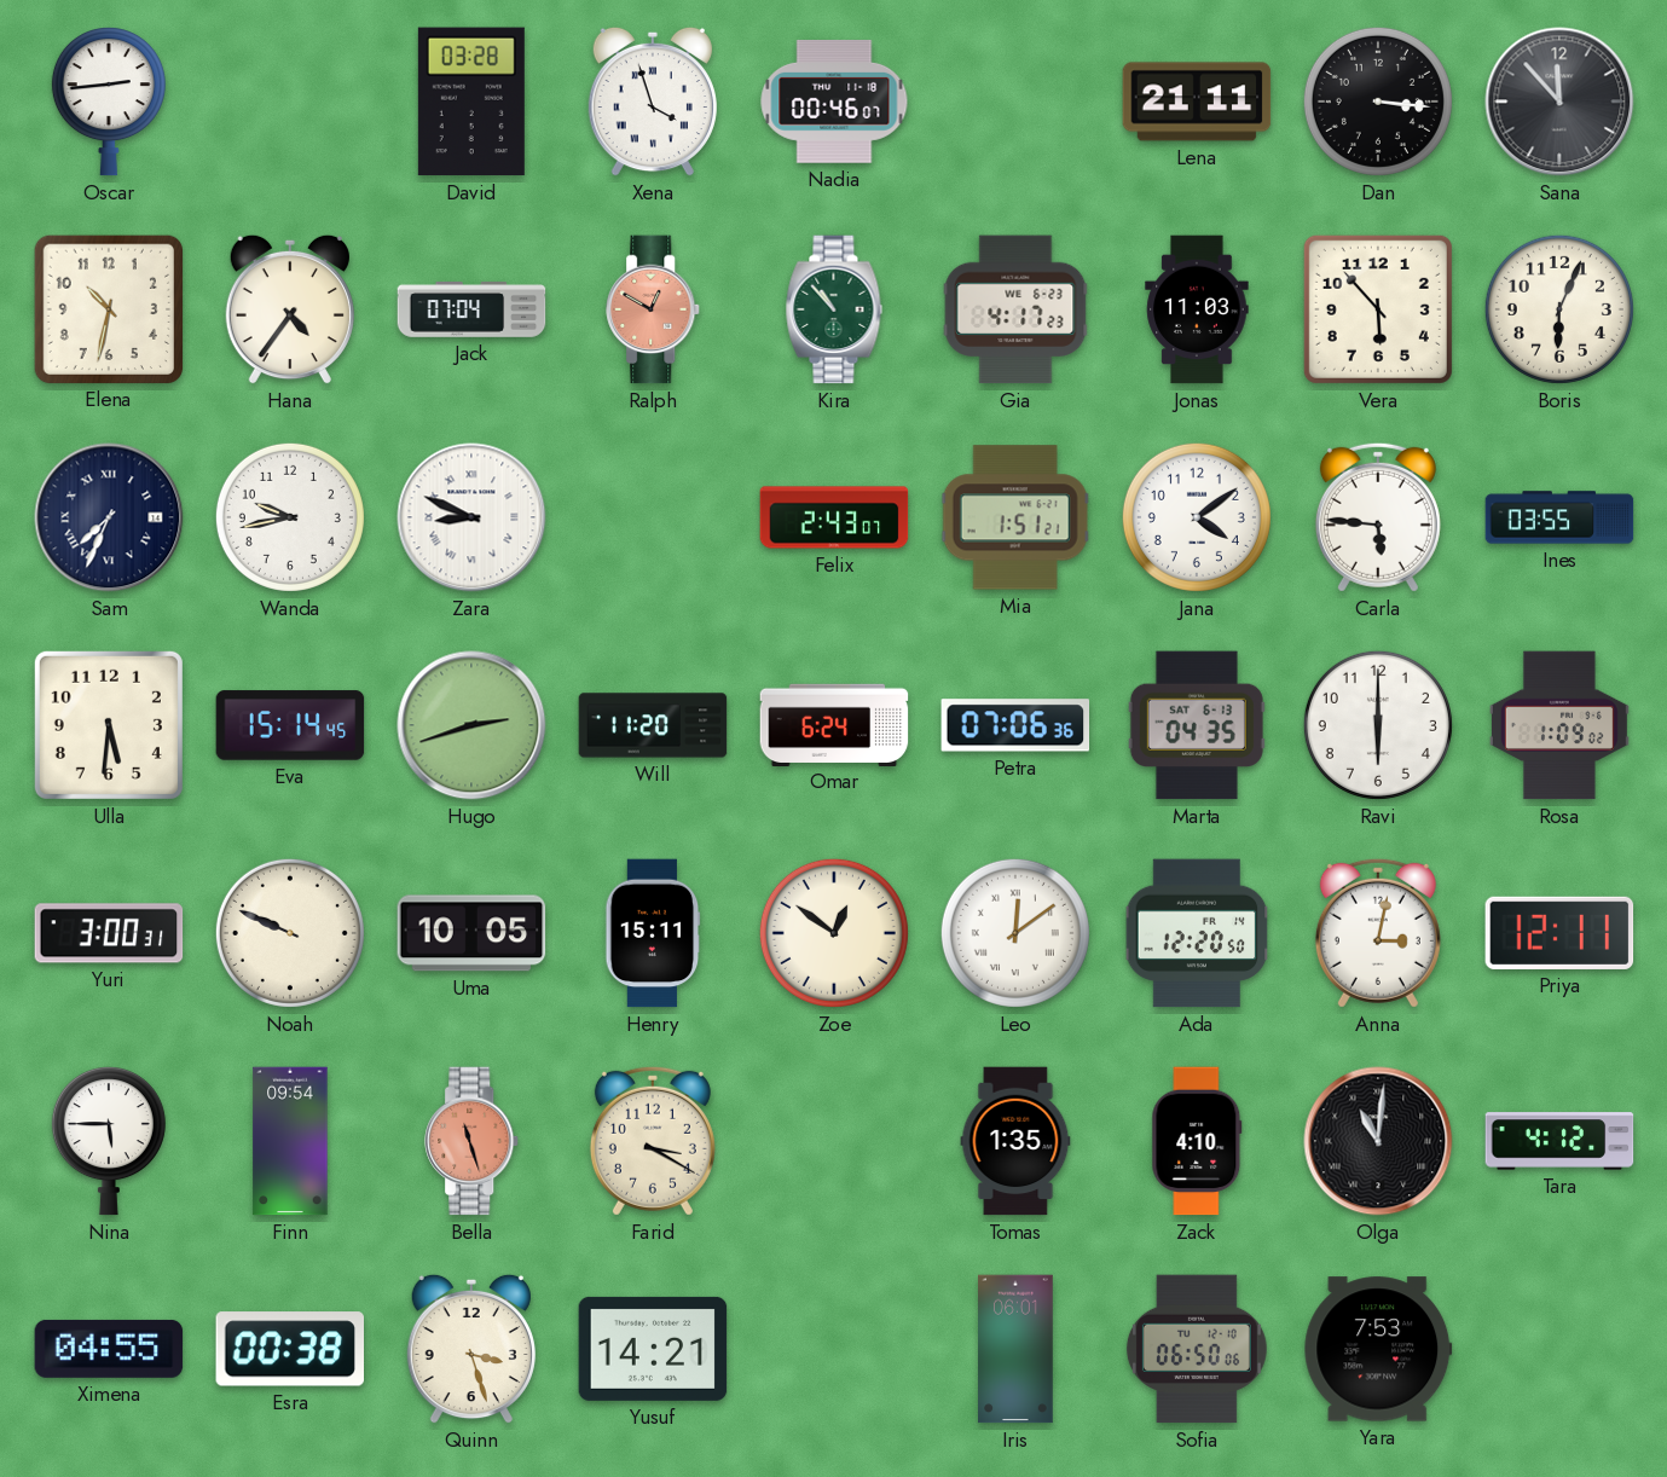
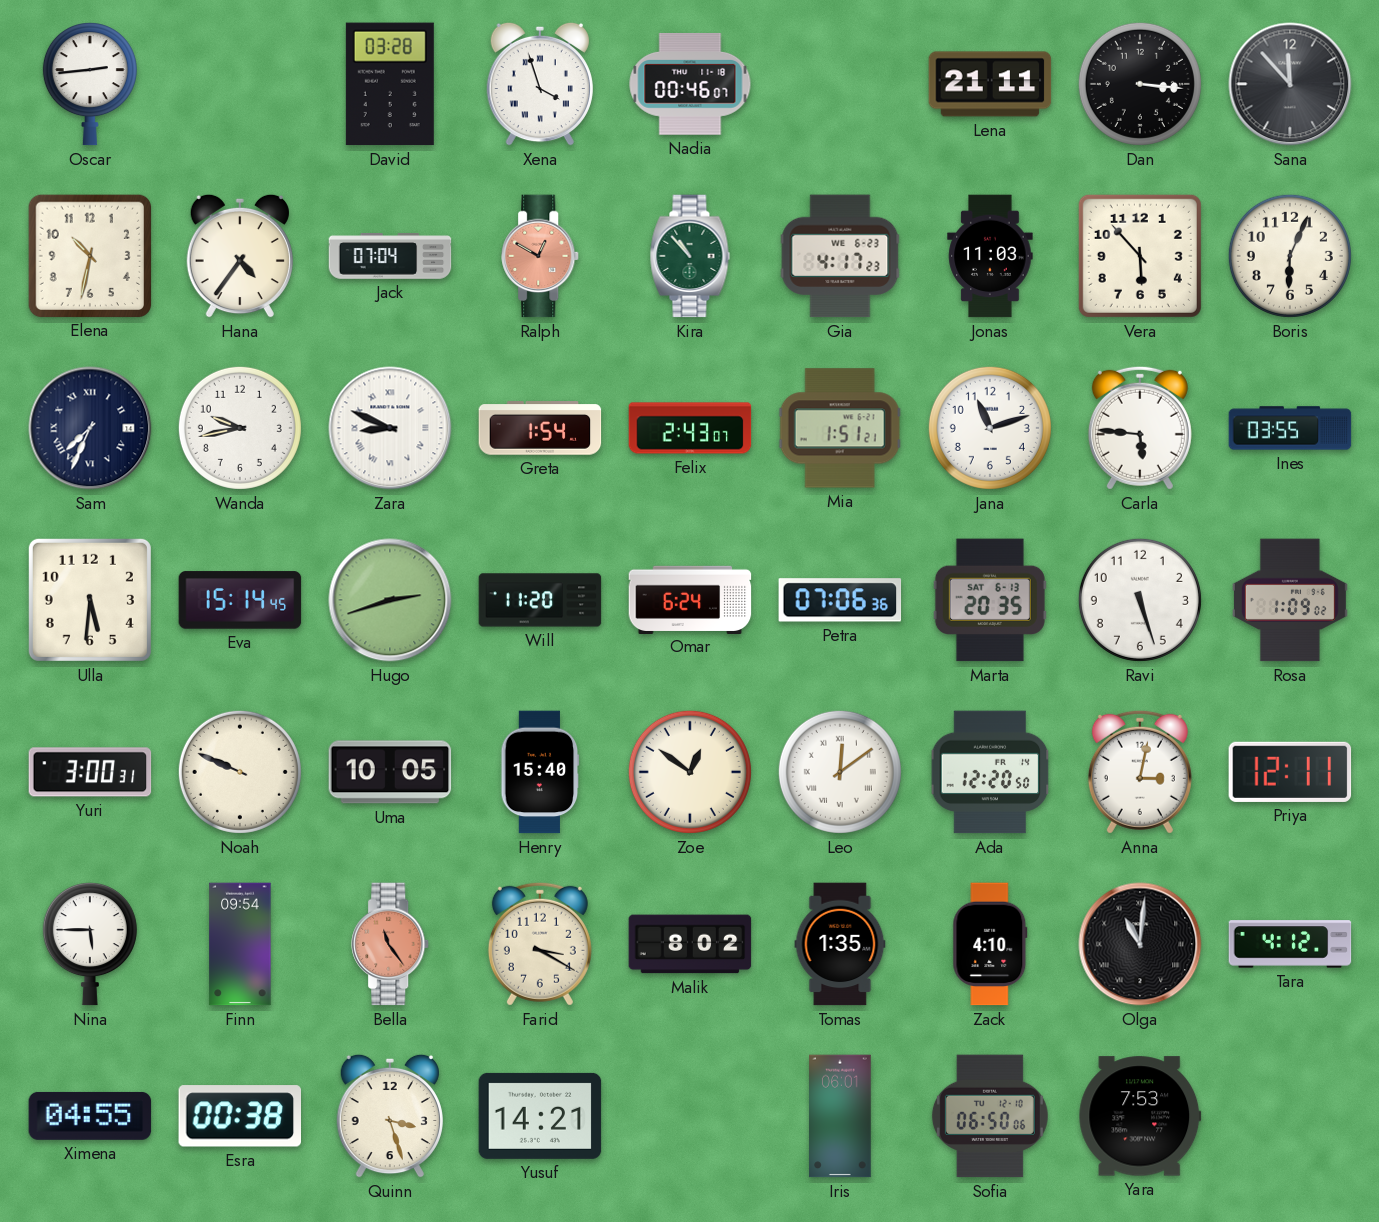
Greta: none -> 1:54 (540, 428)
Jana: 4:09 -> 11:12 (990, 428)
Marta: 04:35 -> 20:35 (990, 600)
Ravi: 6:00 -> 5:27 (1140, 600)
Henry: 15:11 -> 15:40 (540, 772)
Bella: 11:27 -> 11:24 (391, 944)
Malik: none -> 8:02 (690, 944)
